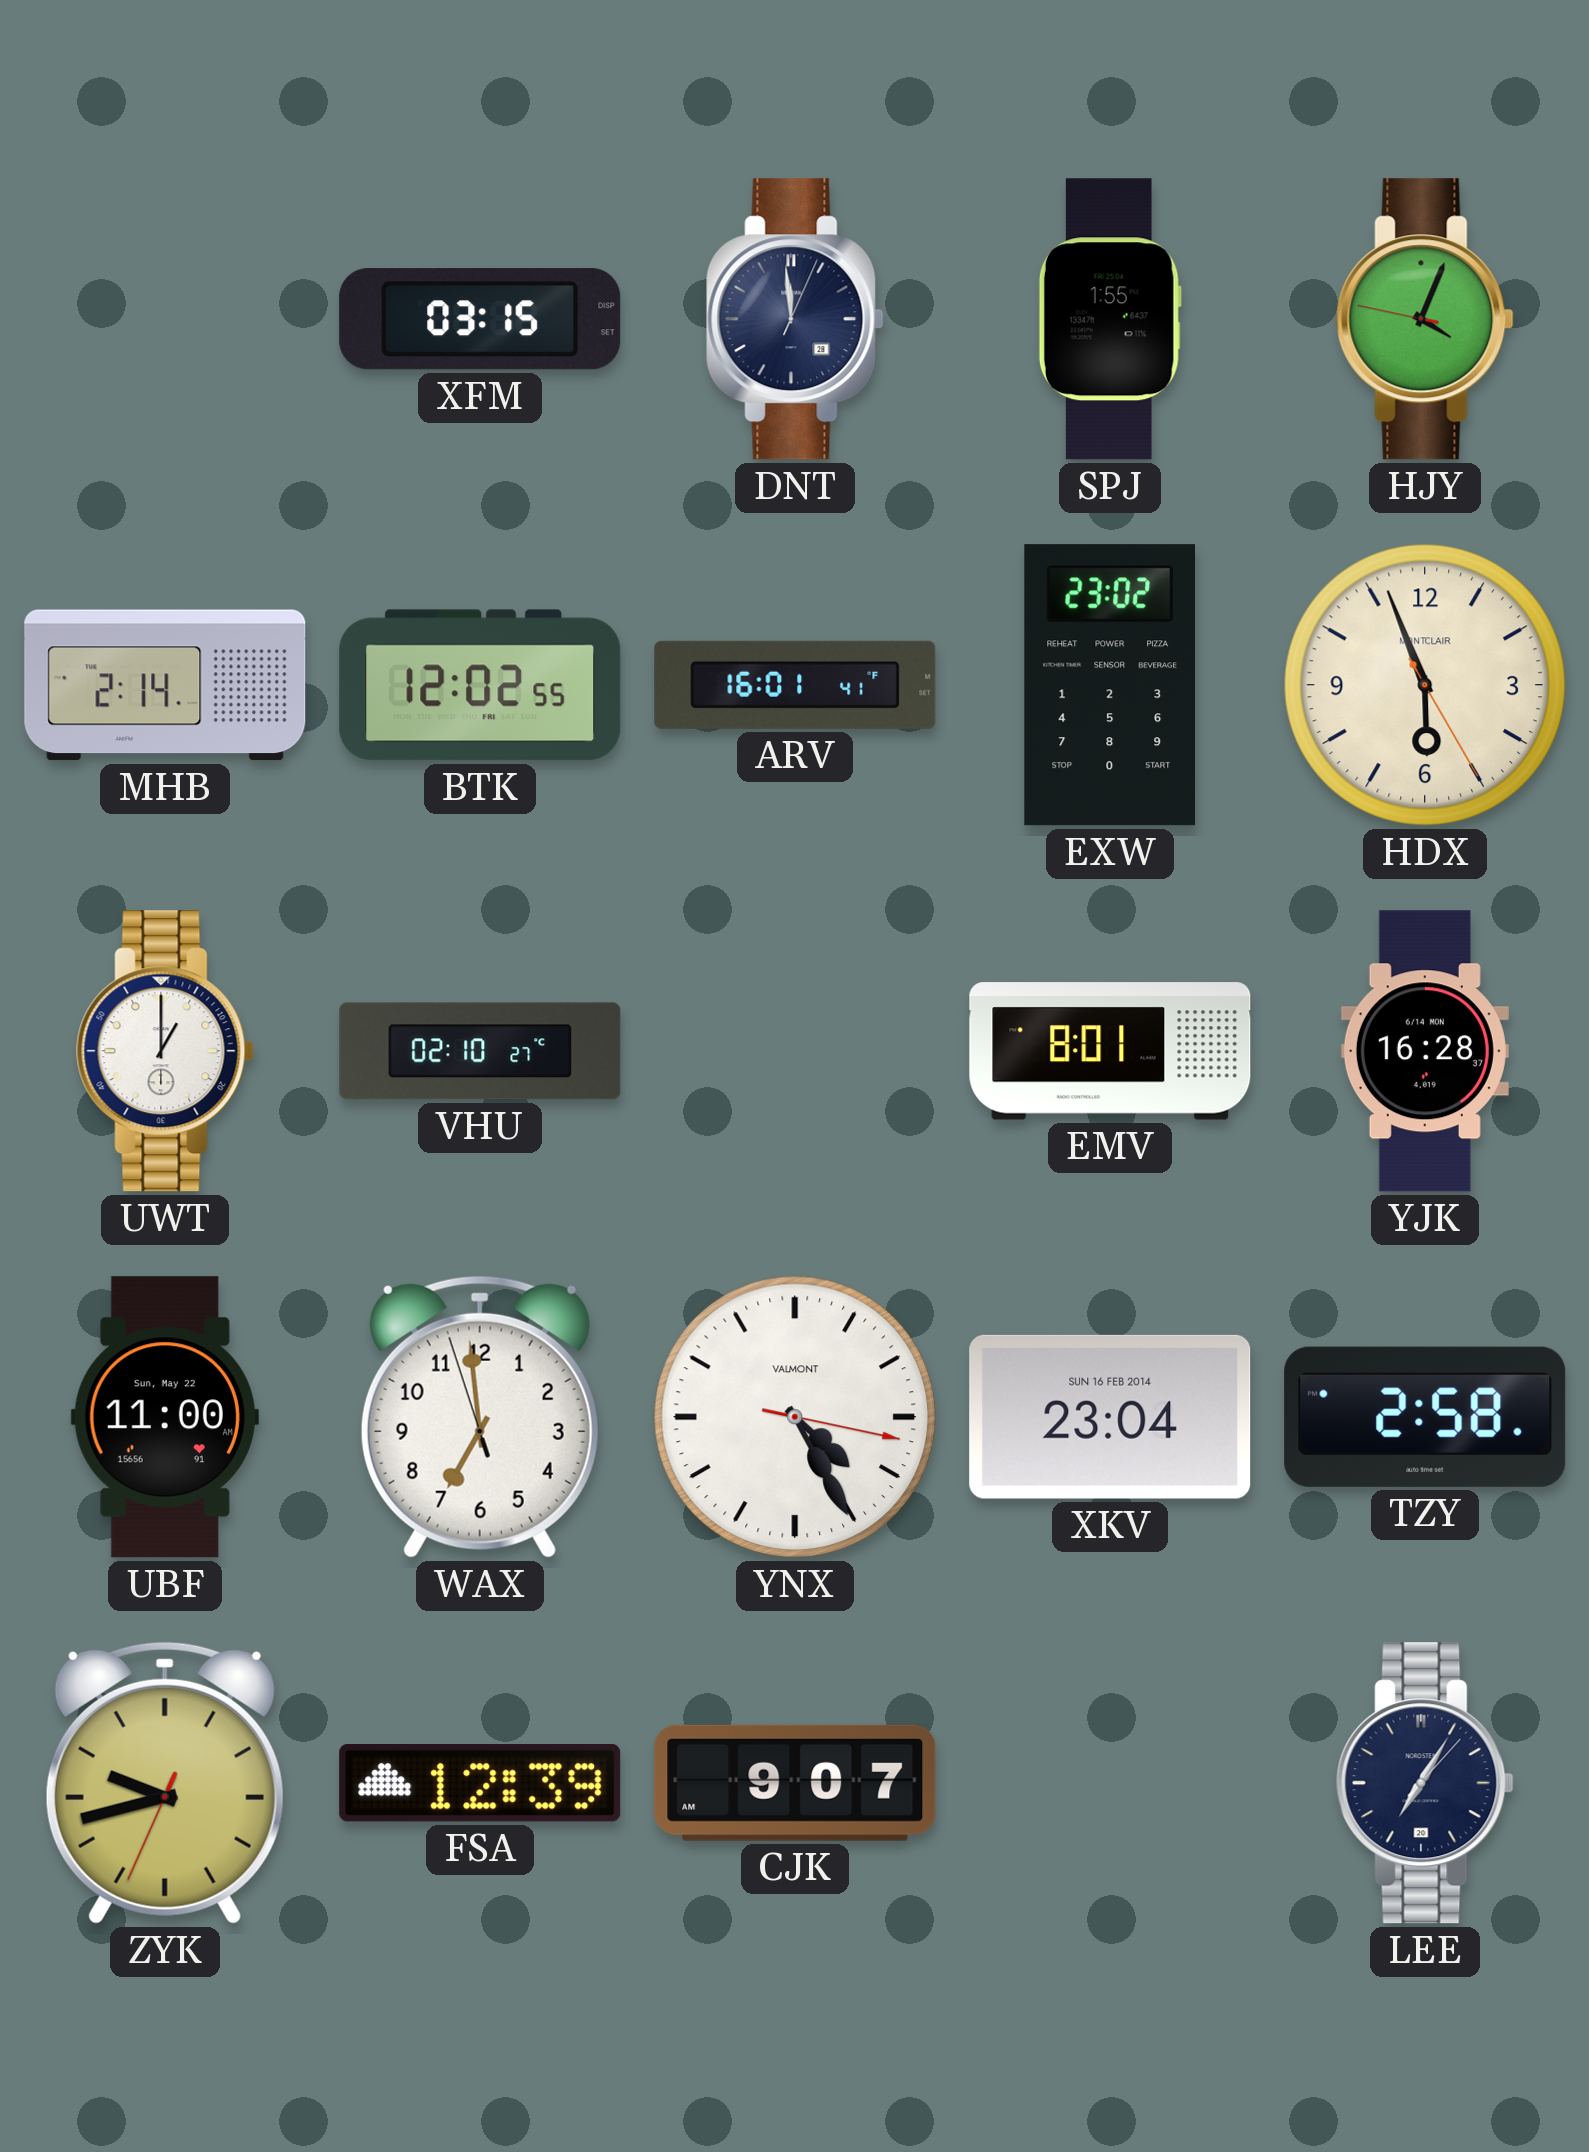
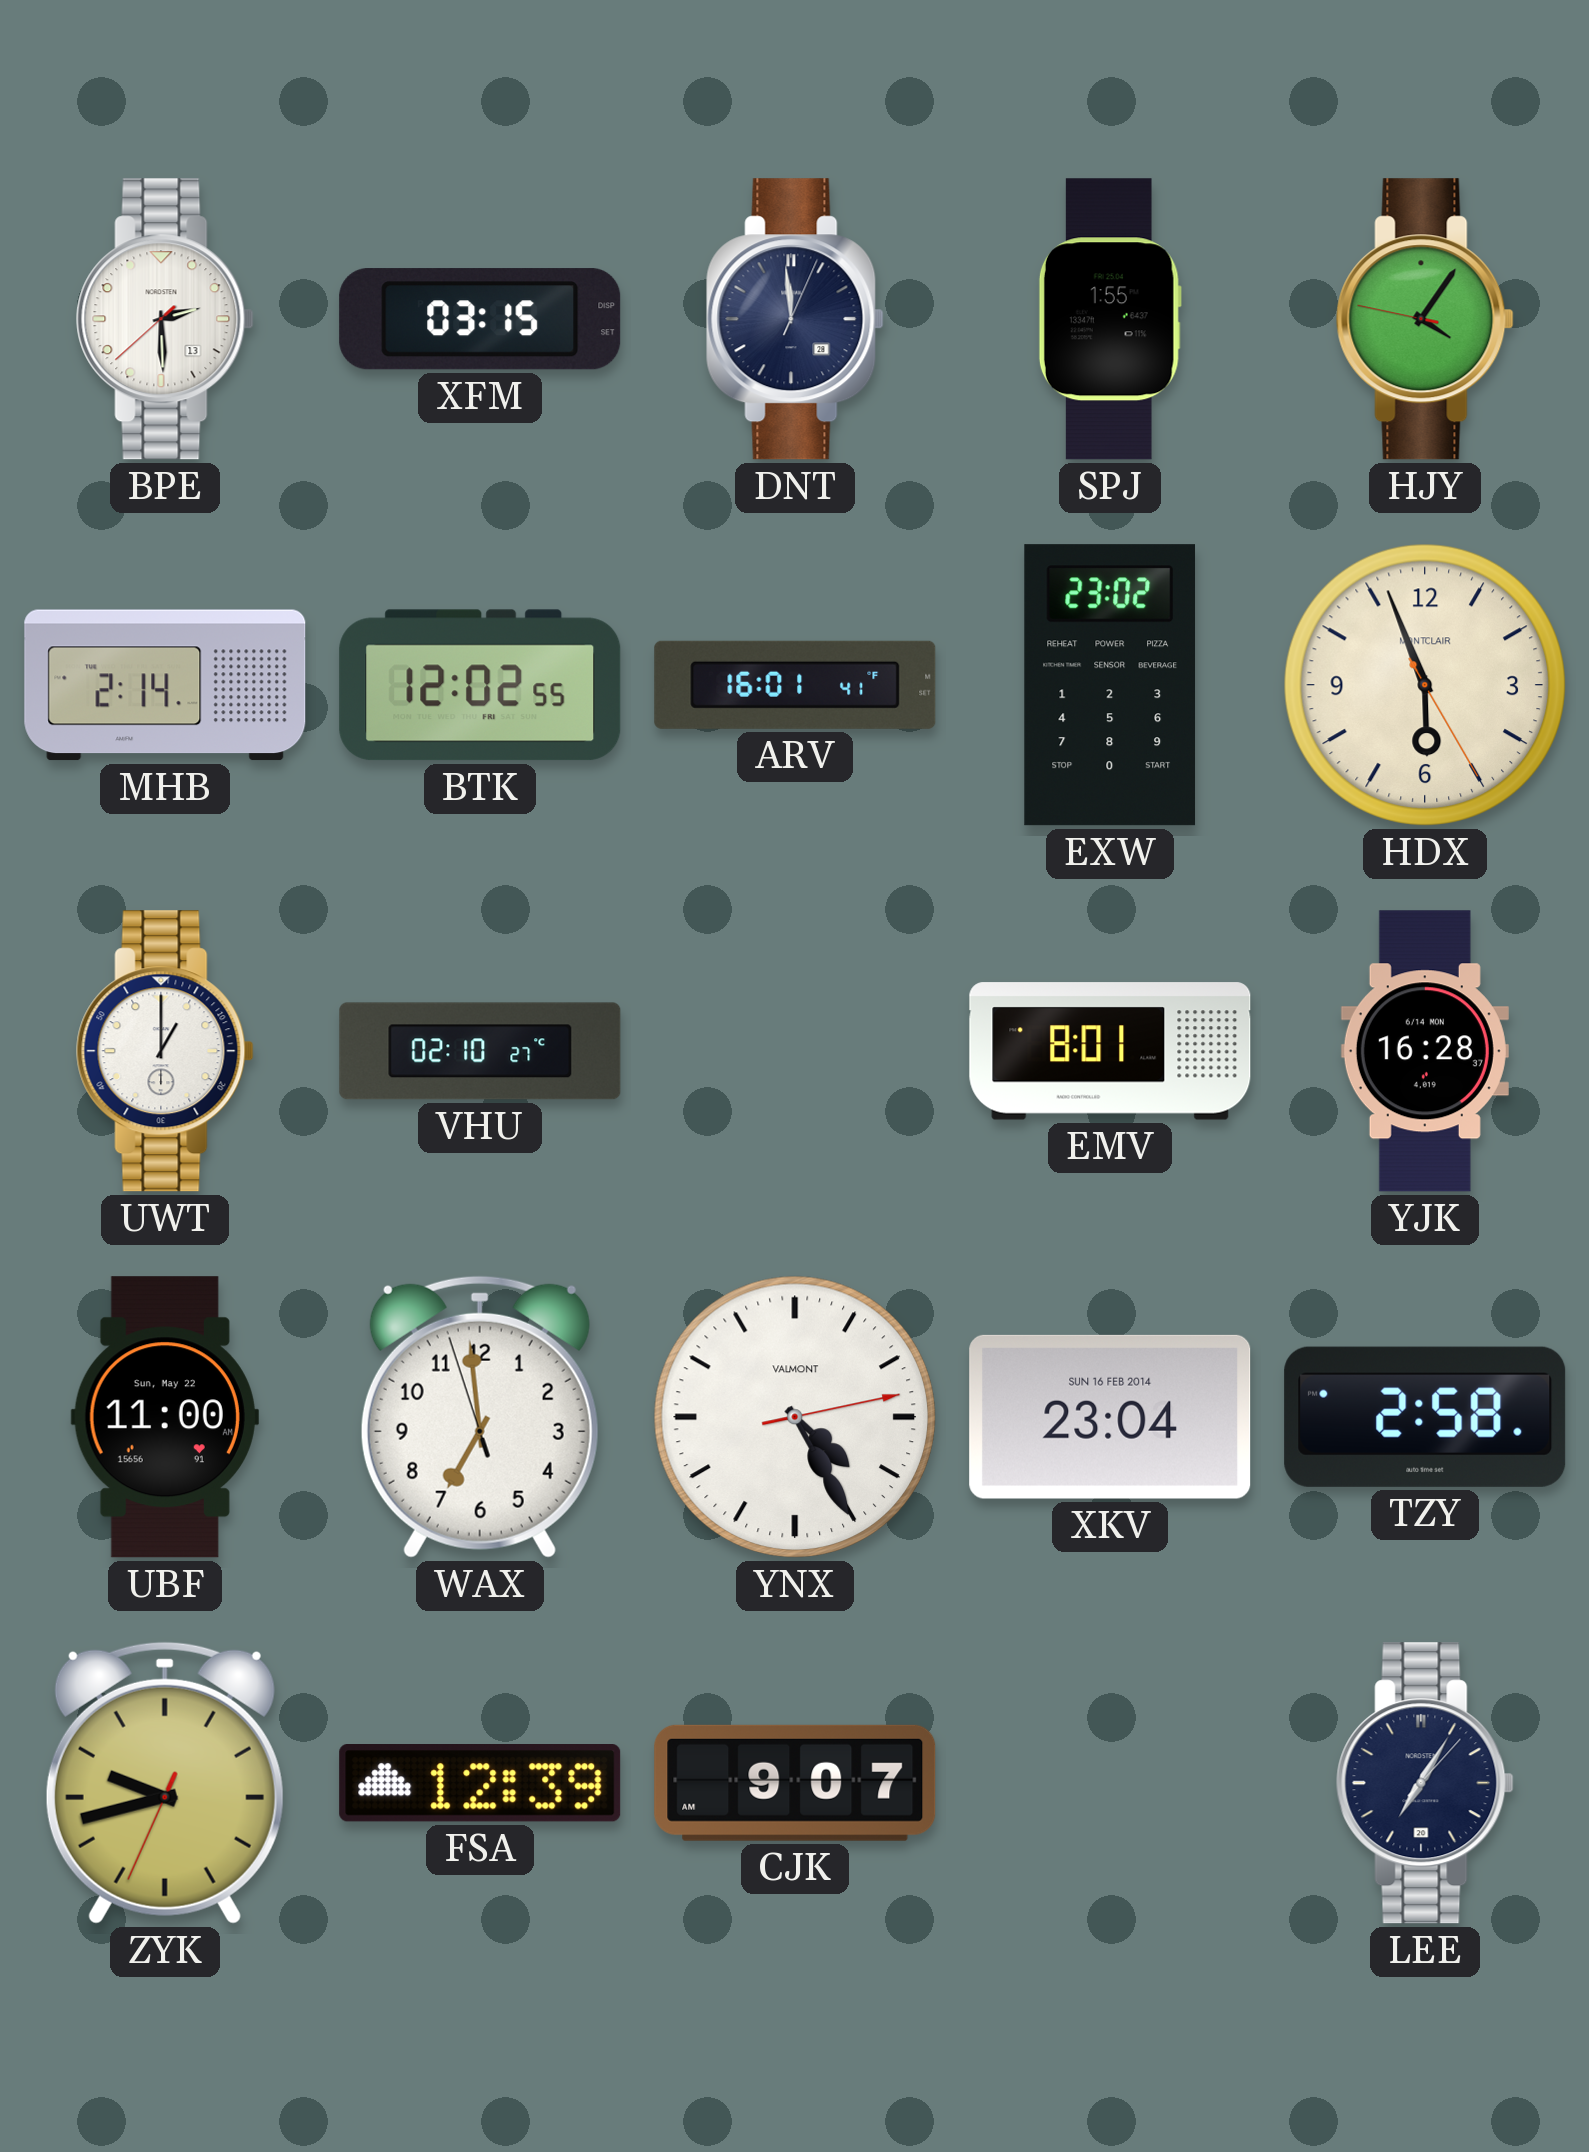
BPE: none -> 2:29 (165, 319)
HJY: 4:03 -> 4:05 (1425, 319)
YNX: 4:25:17 -> 4:25:13 (795, 1417)
